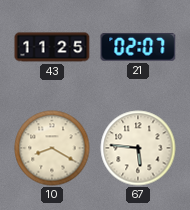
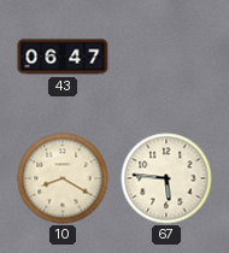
43: 11:25 -> 06:47 (63, 57)
21: 02:07 -> none (138, 47)
